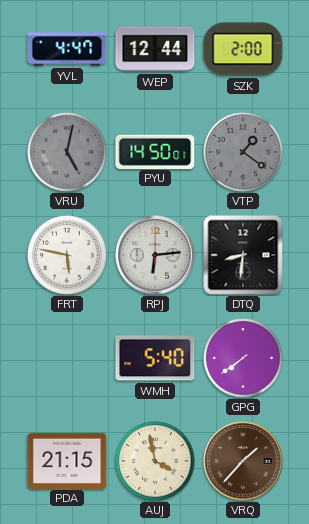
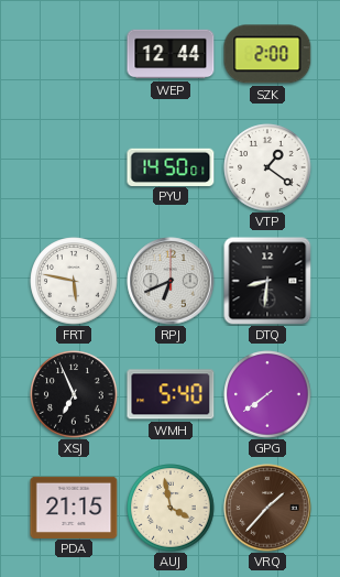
YVL: 4:47 -> none (67, 49)
VRU: 5:02 -> none (67, 152)
VTP dial: grey -> white (267, 167)
RPJ: 6:14 -> 6:41 (171, 281)
XSJ: none -> 6:56 (74, 394)
